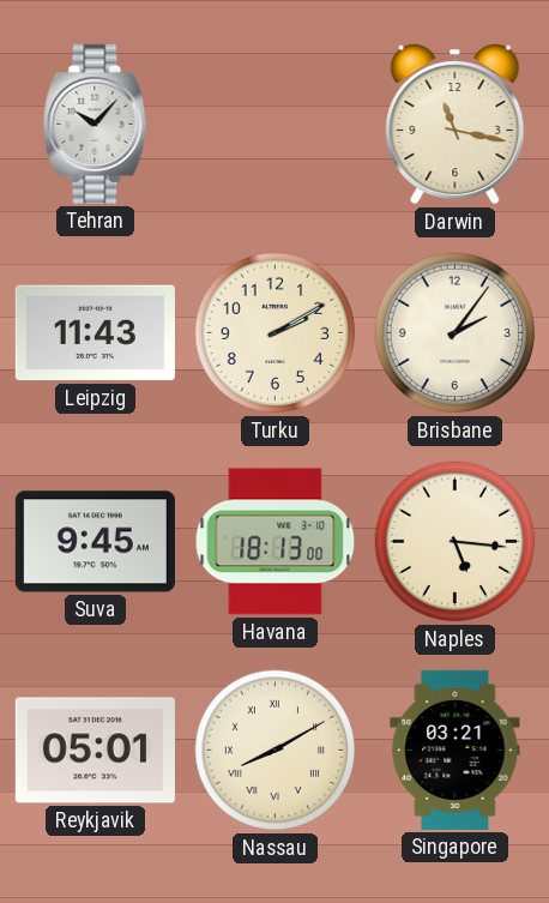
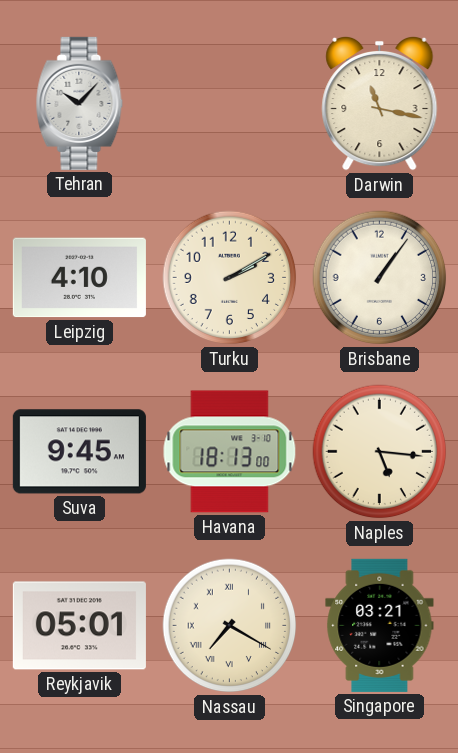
Leipzig: 11:43 -> 4:10 (79, 278)
Brisbane: 2:06 -> 1:06 (380, 278)
Nassau: 8:10 -> 7:20 (230, 626)
